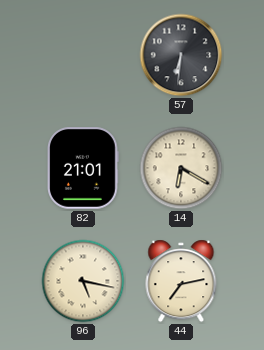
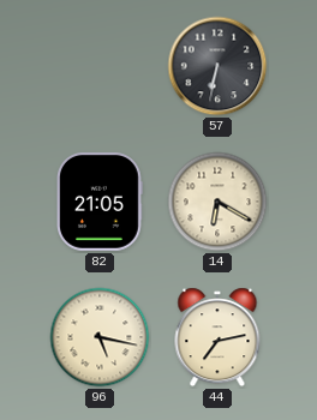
57: 6:31 -> 6:32 (217, 66)
82: 21:01 -> 21:05 (101, 202)
